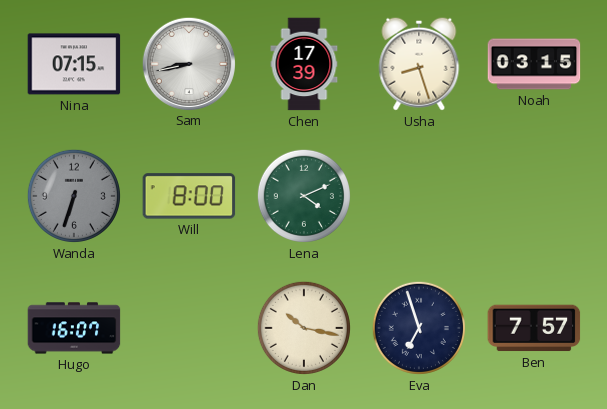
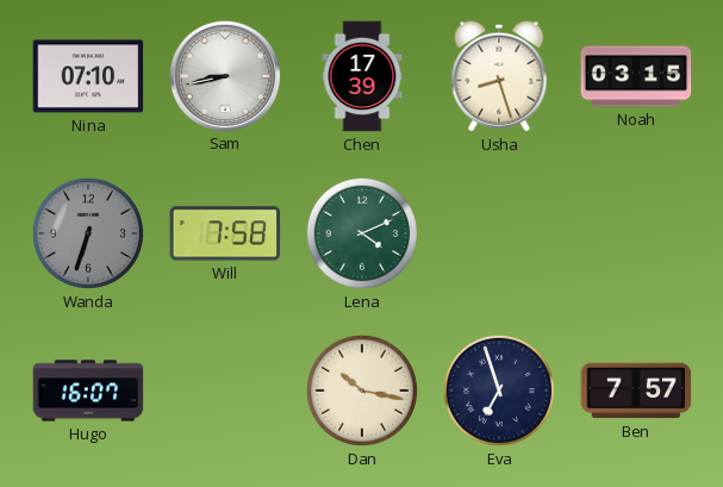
Nina: 07:15 -> 07:10 (88, 76)
Will: 8:00 -> 7:58 (225, 233)
